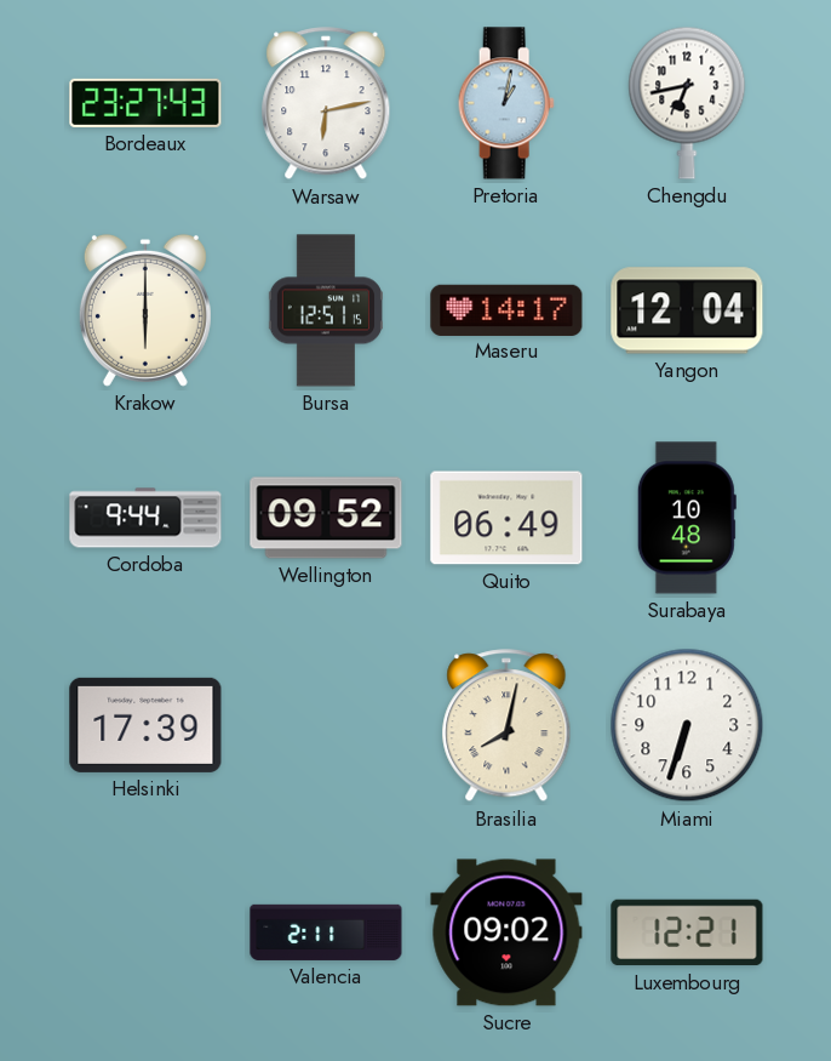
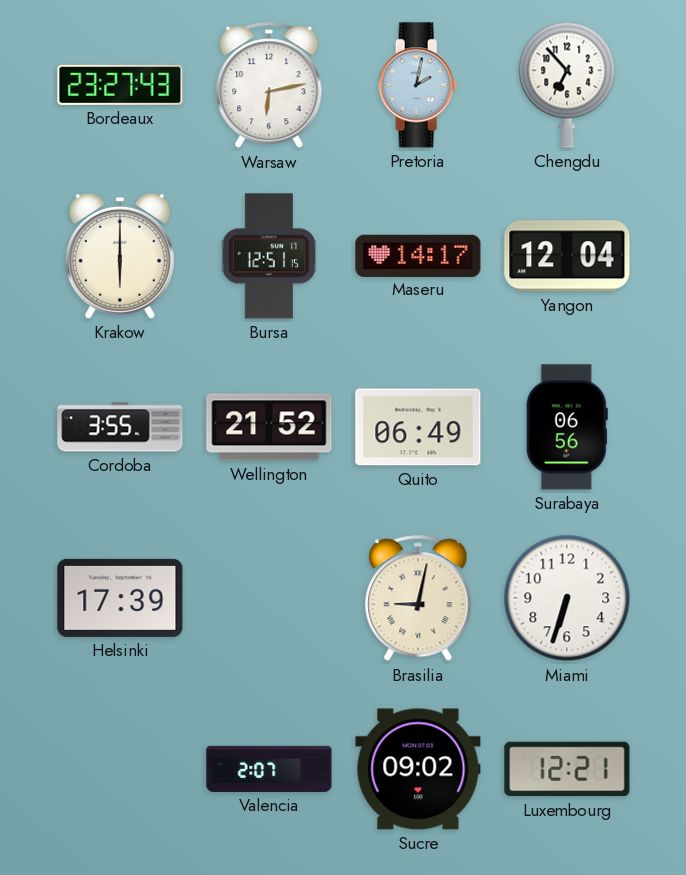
Pretoria: 1:02 -> 2:02 (418, 85)
Chengdu: 6:43 -> 6:53 (567, 85)
Cordoba: 9:44 -> 3:55 (120, 427)
Wellington: 09:52 -> 21:52 (269, 427)
Surabaya: 10:48 -> 06:56 (567, 427)
Brasilia: 8:02 -> 9:02 (418, 599)
Valencia: 2:11 -> 2:07 (269, 769)
